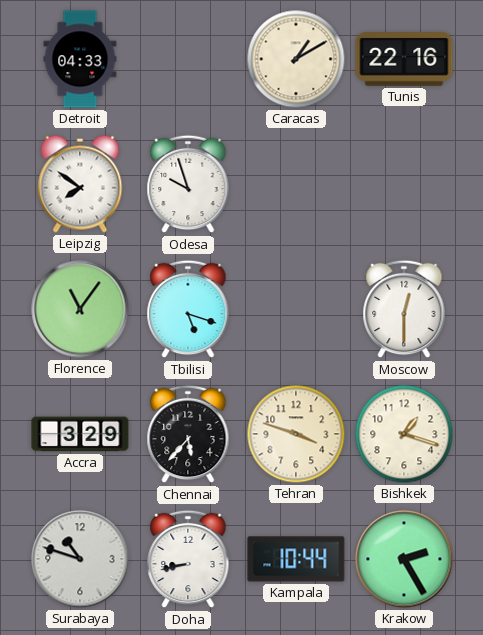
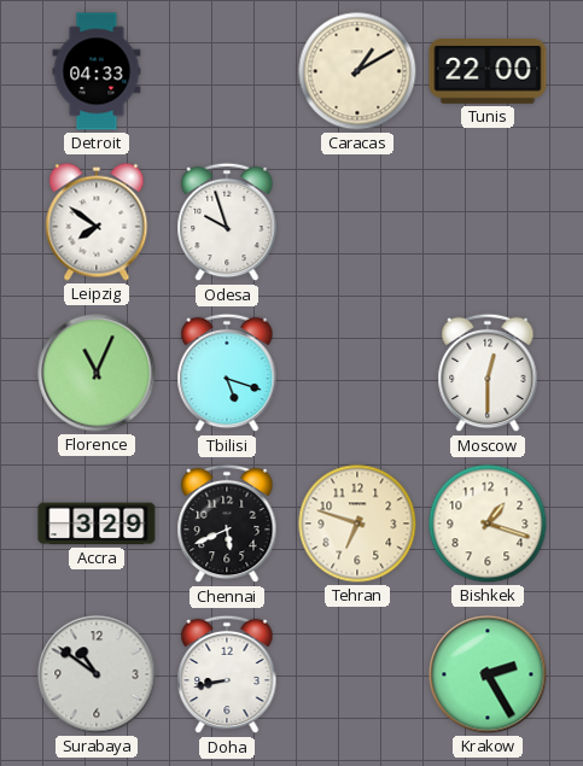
Tunis: 22:16 -> 22:00 (488, 72)
Florence: 11:06 -> 11:04 (97, 373)
Chennai: 5:37 -> 5:41 (227, 524)
Tehran: 3:48 -> 6:48 (357, 524)
Surabaya: 10:48 -> 10:51 (97, 674)
Kampala: 10:44 -> none (296, 559)
